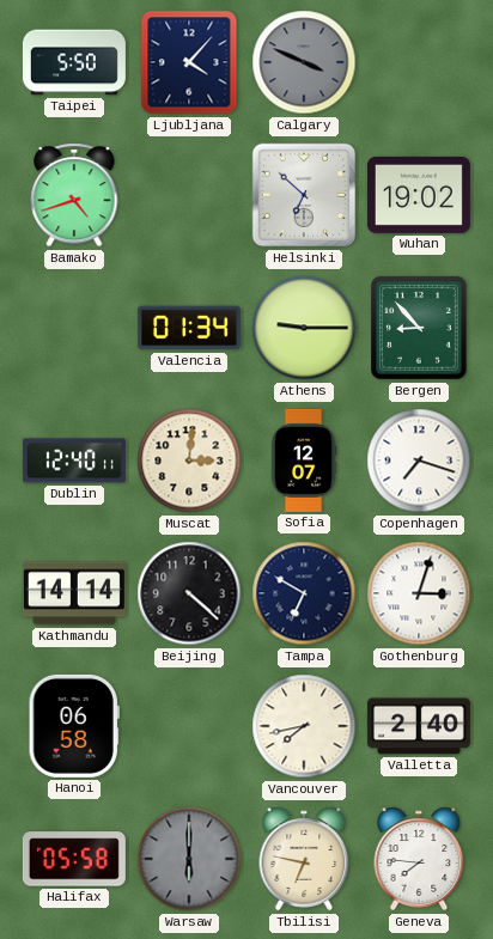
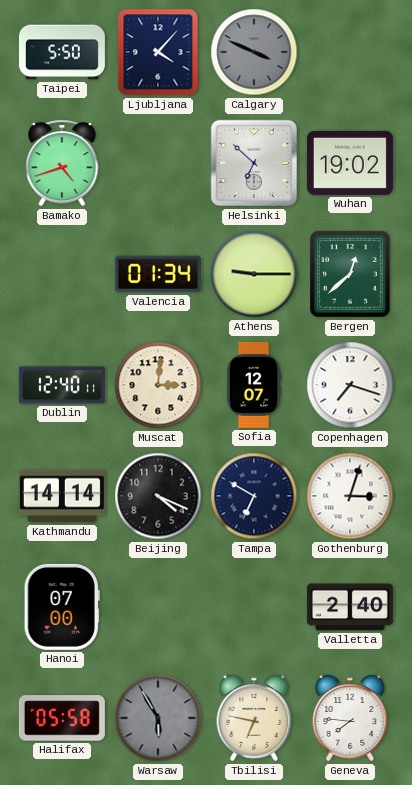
Bergen: 8:53 -> 12:38 (351, 275)
Beijing: 4:22 -> 4:19 (158, 496)
Hanoi: 06:58 -> 07:00 (62, 607)
Vancouver: 7:43 -> none (304, 726)
Warsaw: 6:00 -> 5:55 (158, 718)
